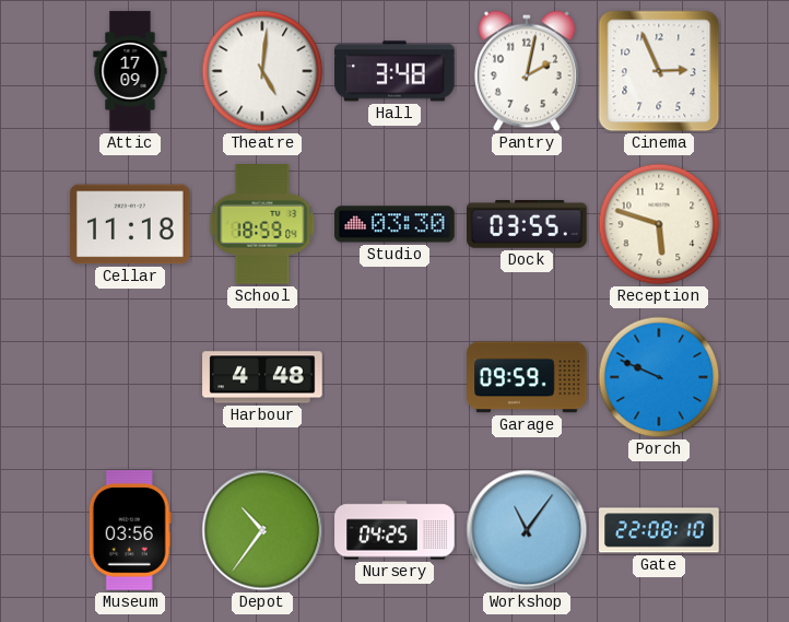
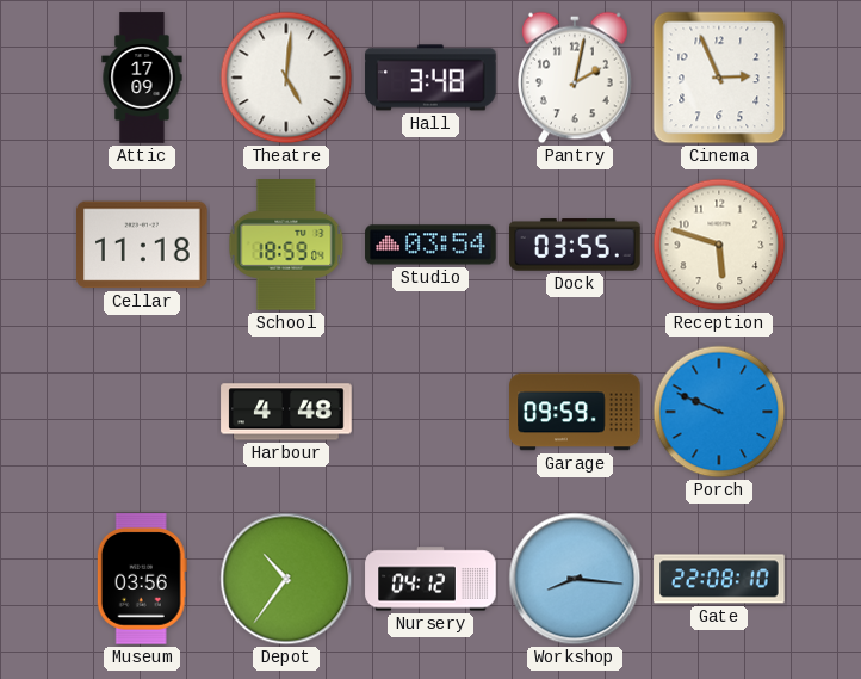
Studio: 03:30 -> 03:54 (430, 245)
Nursery: 04:25 -> 04:12 (430, 579)
Workshop: 11:06 -> 8:16 (575, 579)
